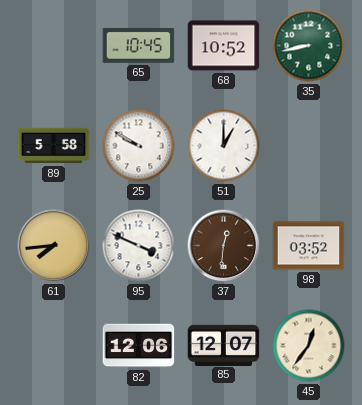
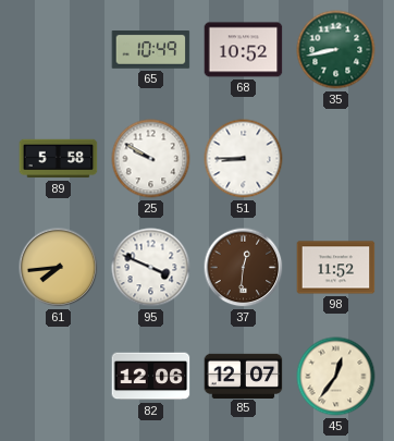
65: 10:45 -> 10:49 (151, 50)
51: 1:00 -> 8:45 (244, 159)
98: 03:52 -> 11:52 (336, 268)
